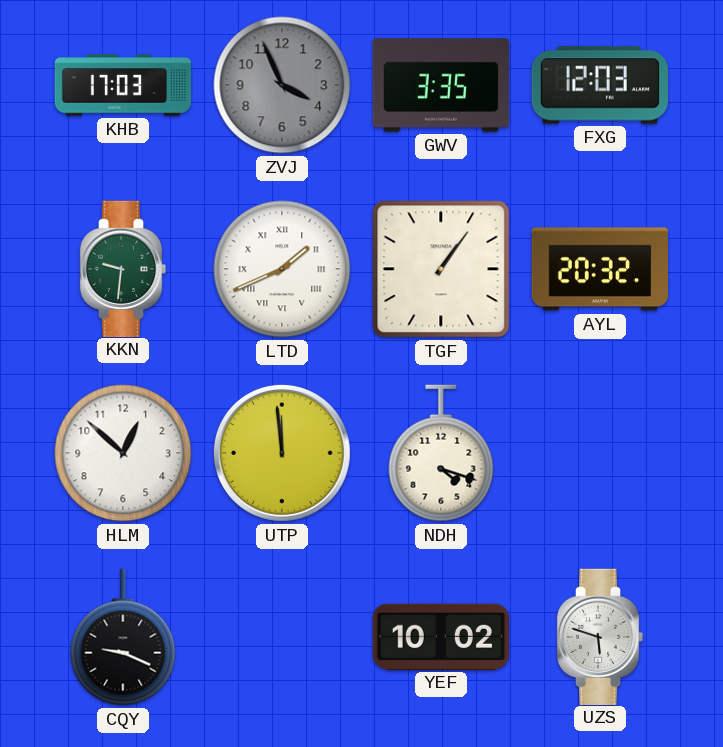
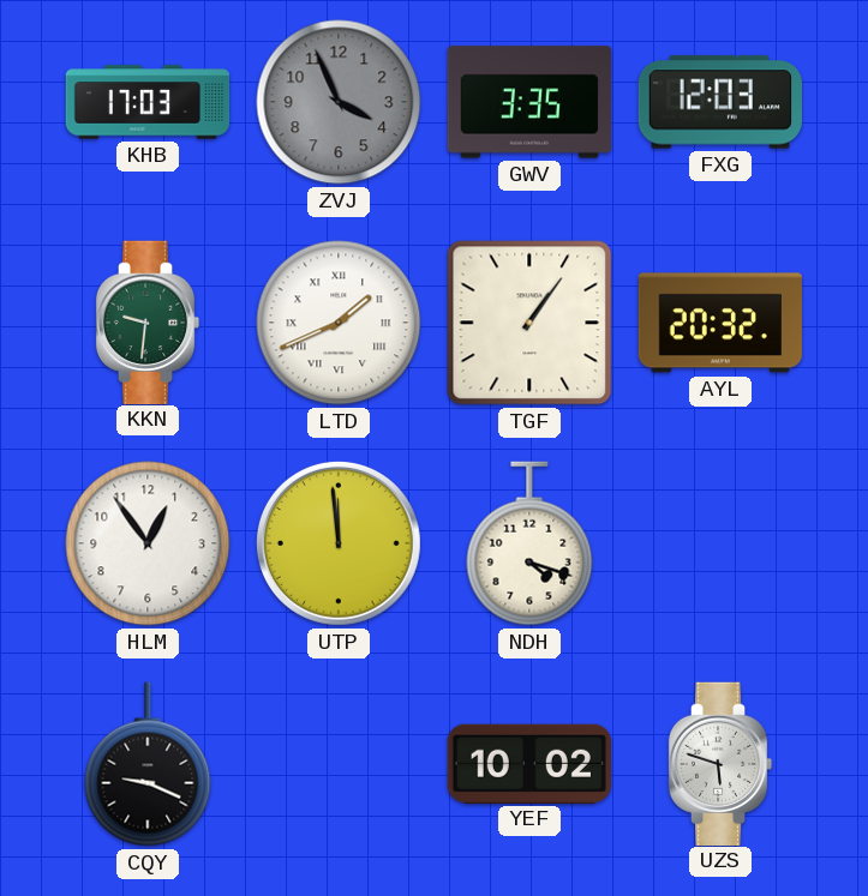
HLM: 12:52 -> 12:54 (148, 543)
